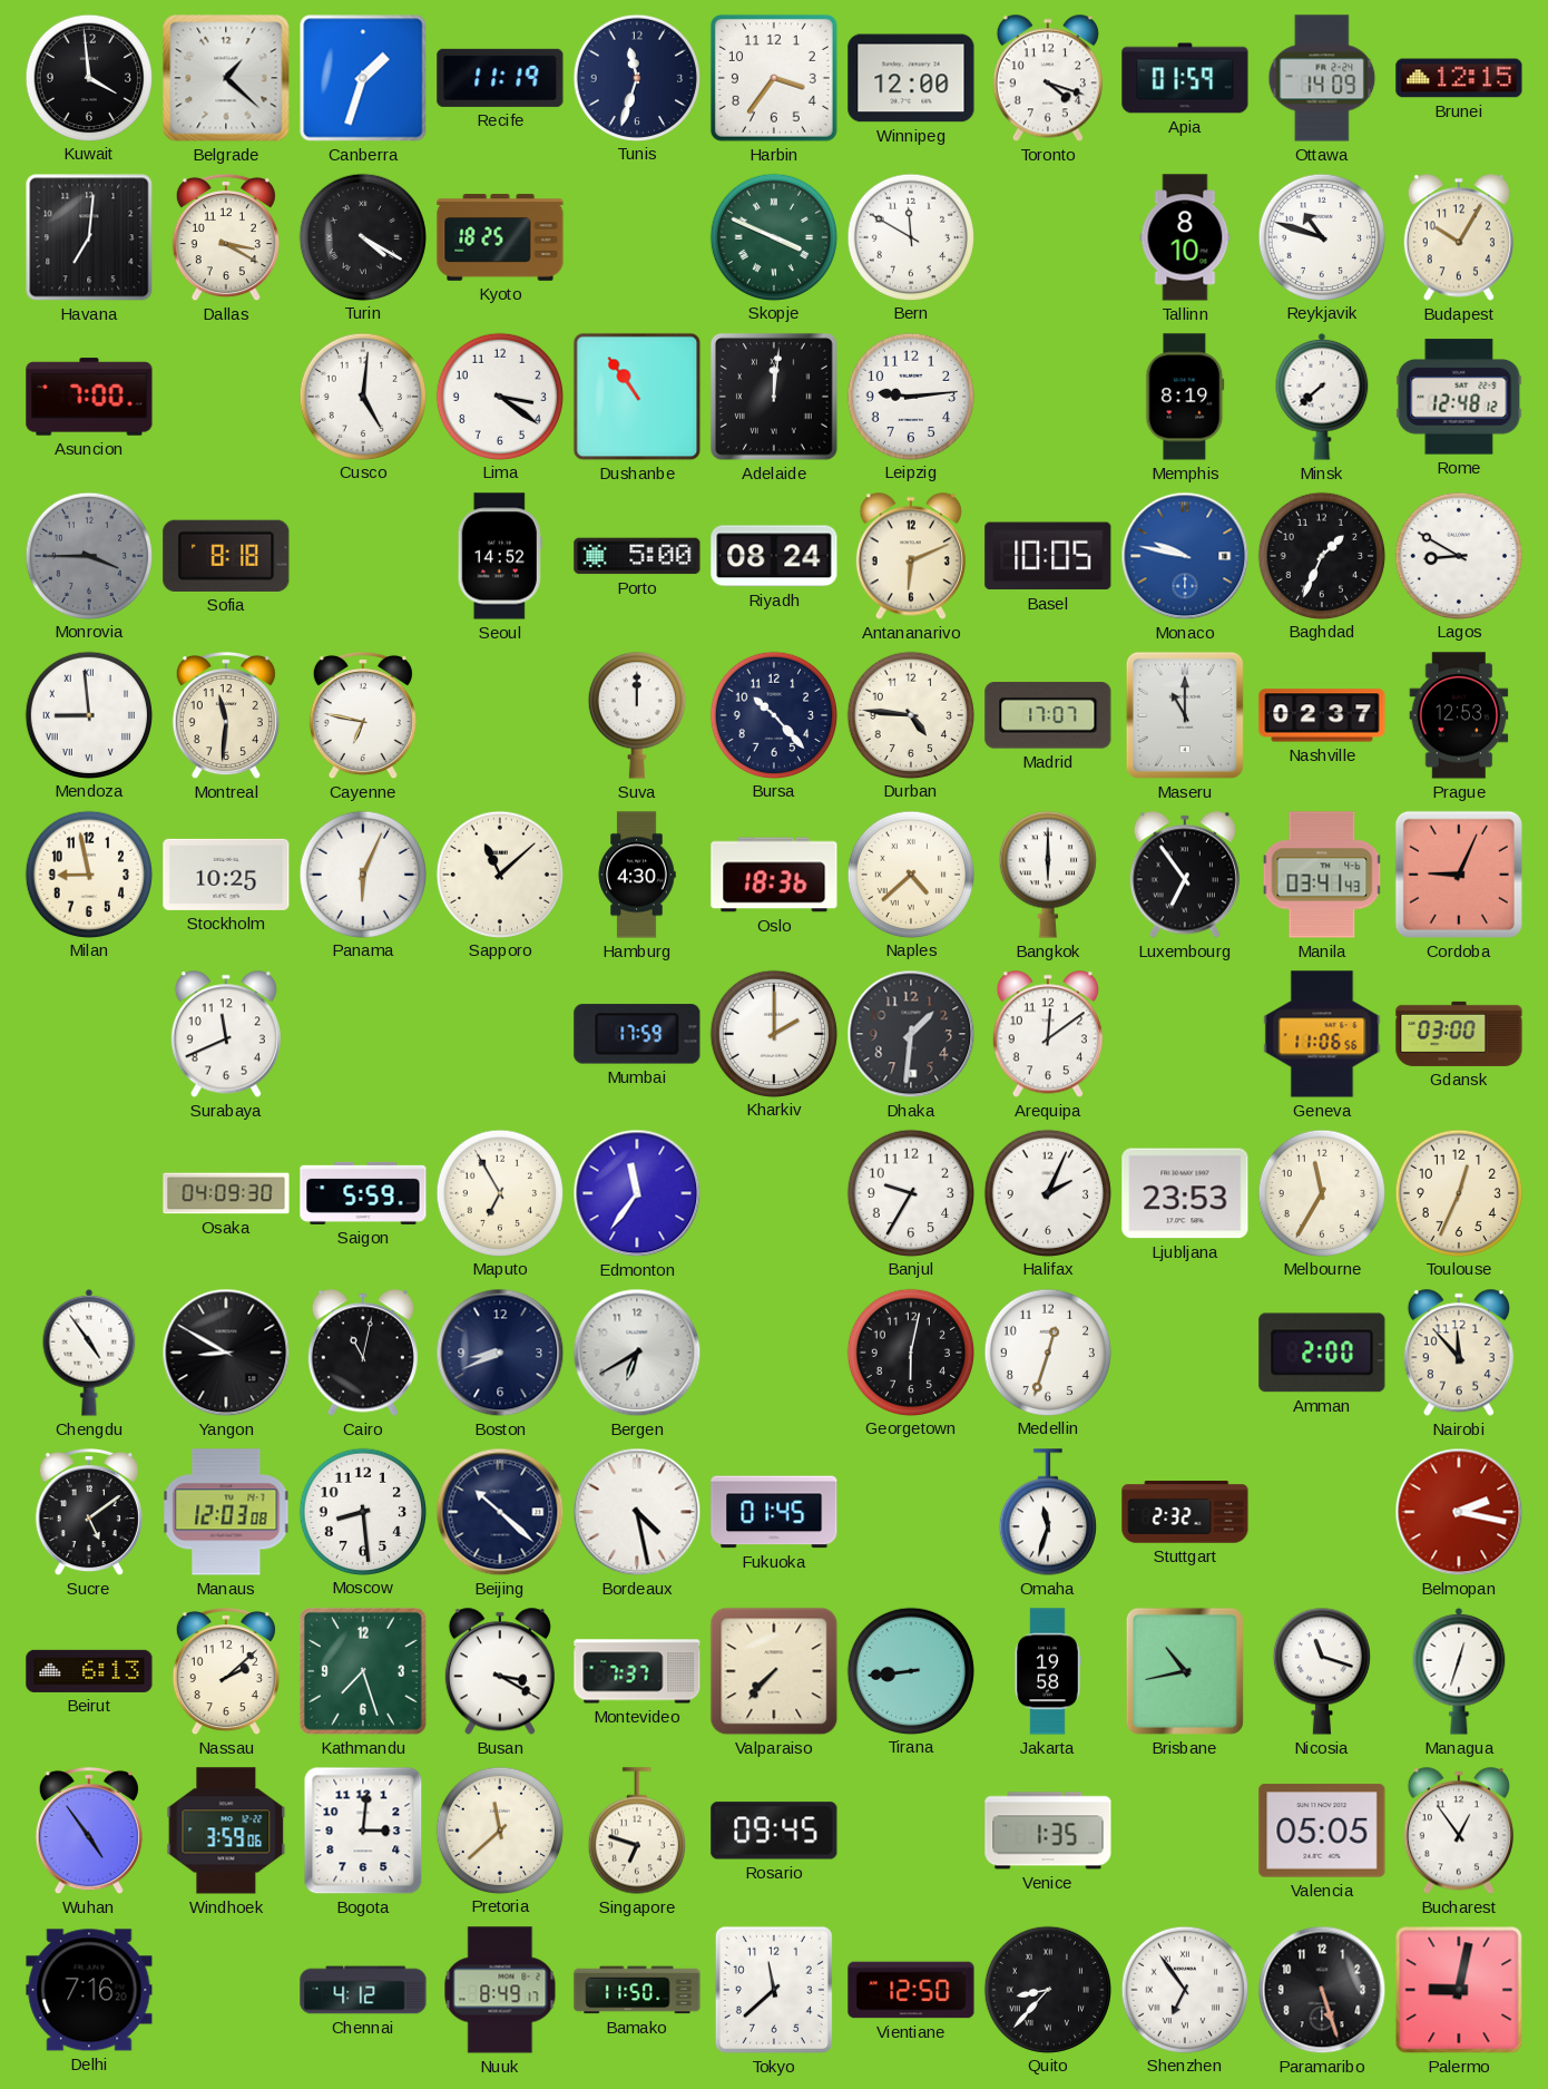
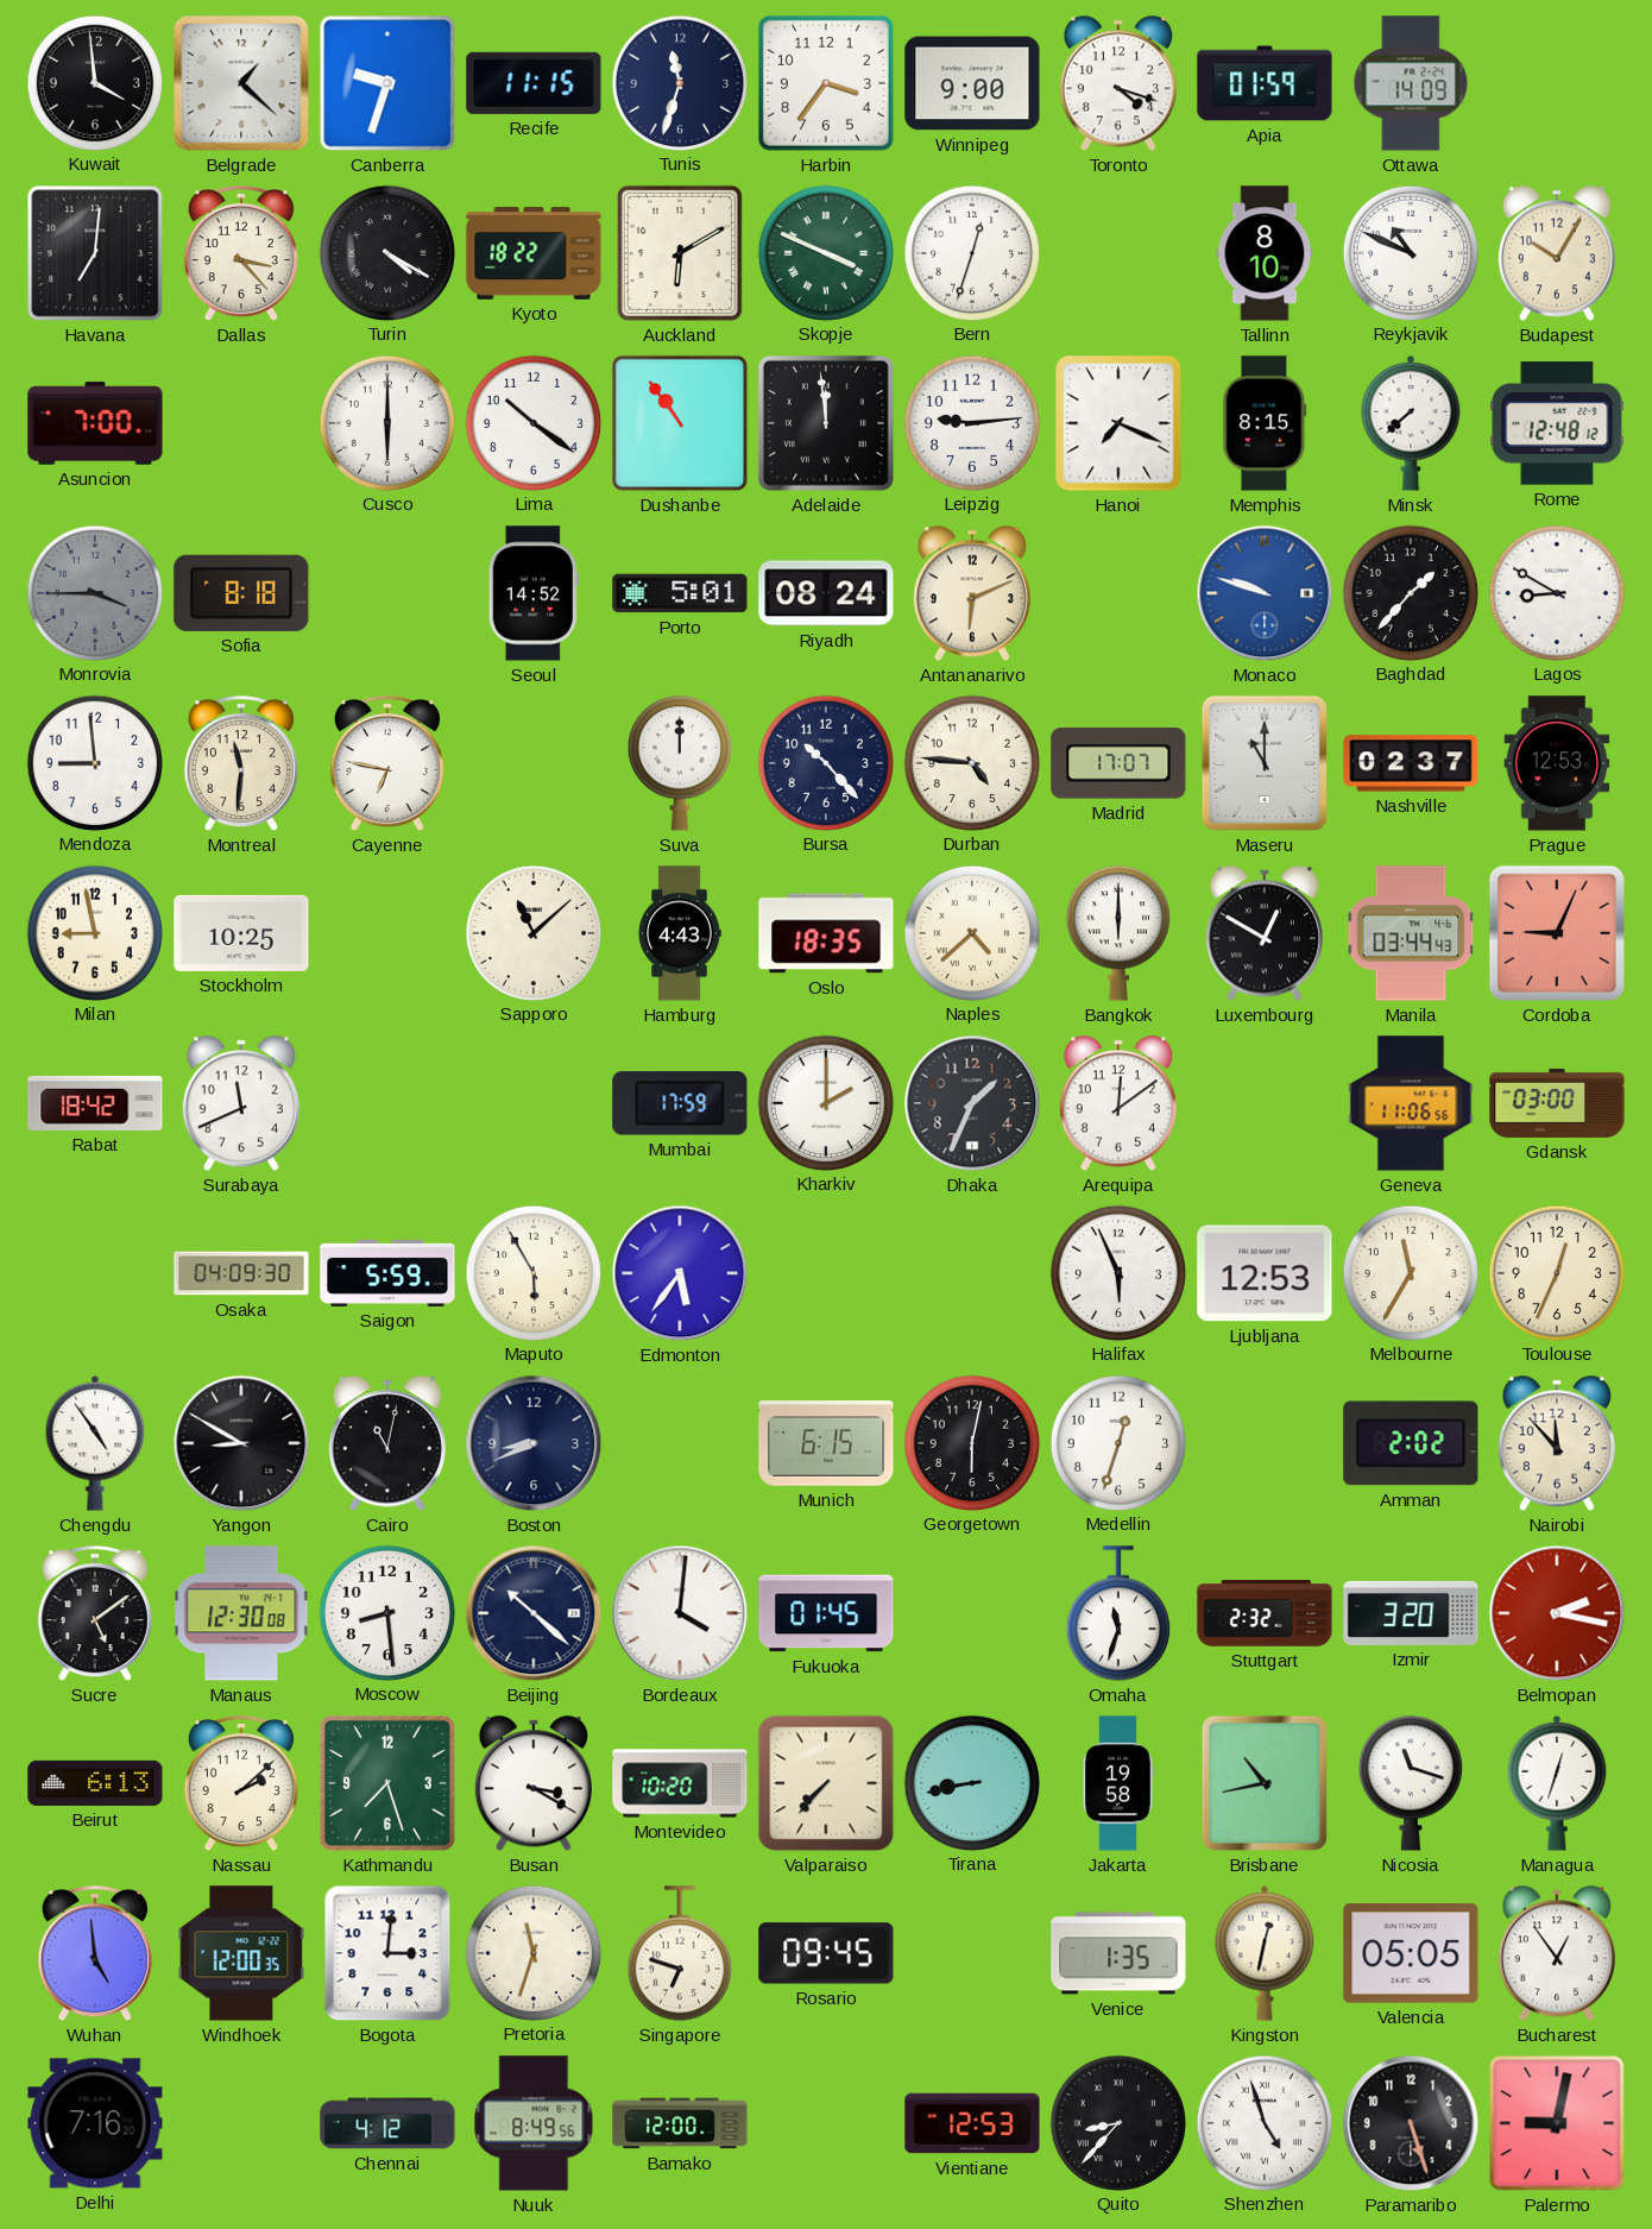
Canberra: 1:33 -> 9:33 (387, 83)
Recife: 11:19 -> 11:15 (534, 83)
Winnipeg: 12:00 -> 9:00 (972, 83)
Brunei: 12:15 -> none (1459, 78)
Dallas: 3:20 -> 3:23 (241, 253)
Kyoto: 18:25 -> 18:22 (534, 253)
Auckland: none -> 6:10 (680, 253)
Bern: 11:50 -> 12:33 (971, 252)
Reykjavik: 10:48 -> 10:49 (1410, 252)
Cusco: 5:01 -> 6:00 (386, 422)
Lima: 3:21 -> 10:21 (532, 422)
Adelaide: 12:01 -> 11:59 (826, 423)
Hanoi: none -> 7:19 (1118, 423)
Memphis: 8:19 -> 8:15 (1265, 423)
Porto: 5:00 -> 5:01 (680, 593)
Basel: 10:05 -> none (1048, 556)
Monaco: 9:47 -> 9:48 (1265, 593)
Baghdad: 1:34 -> 1:37 (1410, 592)
Mendoza numerals: Roman -> Arabic (94, 762)
Panama: 6:04 -> none (362, 873)
Hamburg: 4:30 -> 4:43 (680, 933)
Oslo: 18:36 -> 18:35 (826, 933)
Luxembourg: 6:54 -> 12:50 (1265, 933)
Manila: 03:41 -> 03:44 (1411, 933)
Rabat: none -> 18:42 (95, 1103)
Dhaka: 1:31 -> 1:34 (972, 1103)
Maputo: 6:55 -> 5:55 (532, 1272)
Edmonton: 11:36 -> 5:36 (680, 1273)
Banjul: 9:35 -> none (910, 1192)
Halifax: 2:04 -> 5:56 (1117, 1272)
Ljubljana: 23:53 -> 12:53 (1265, 1273)
Bergen: 6:40 -> none (637, 1353)
Munich: none -> 6:15 (826, 1443)
Amman: 2:00 -> 2:02 (1411, 1443)
Manaus: 12:03 -> 12:30 (241, 1613)
Bordeaux: 4:28 -> 4:01 (680, 1613)
Izmir: none -> 3:20 (1411, 1613)
Montevideo: 7:37 -> 10:20 (680, 1783)
Tirana: 8:44 -> 8:43 (971, 1782)
Wuhan: 4:54 -> 4:59 (95, 1953)
Windhoek: 3:59 -> 12:00 (241, 1953)
Pretoria: 11:38 -> 11:33 (532, 1952)
Kingston: none -> 12:32 (1265, 1953)
Nuuk: 8:49:17 -> 8:49:56 (534, 2123)
Bamako: 11:50 -> 12:00 (680, 2123)
Tokyo: 11:38 -> none (774, 1990)
Vientiane: 12:50 -> 12:53 (972, 2123)
Shenzhen: 6:54 -> 4:57 (1263, 2122)
